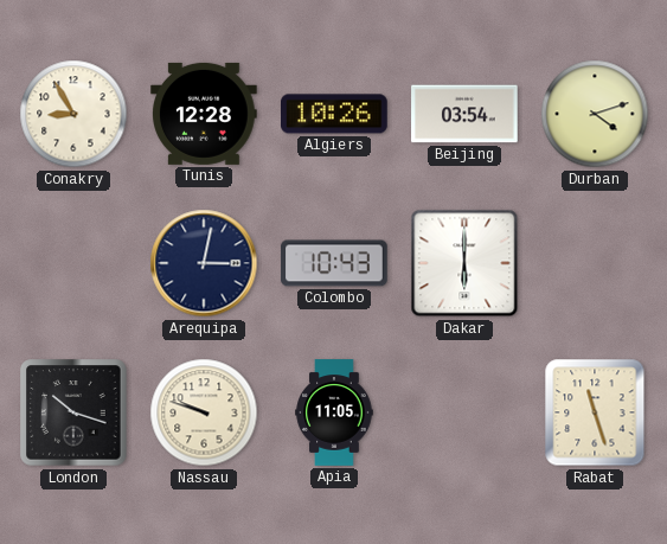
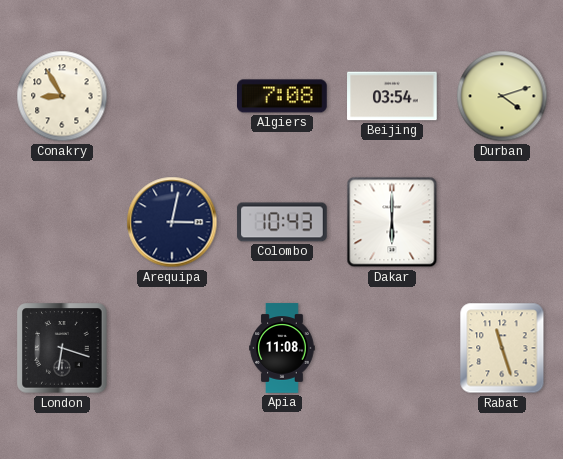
Tunis: 12:28 -> none (204, 114)
Algiers: 10:26 -> 7:08 (283, 96)
London: 10:18 -> 6:18 (62, 348)
Nassau: 9:48 -> none (204, 412)
Apia: 11:05 -> 11:08 (282, 348)
